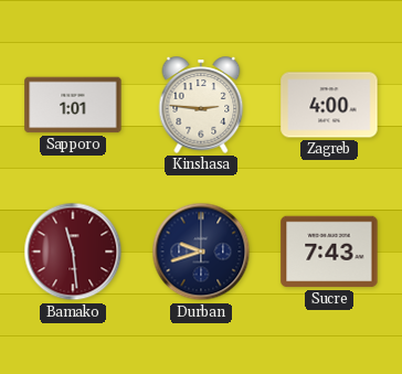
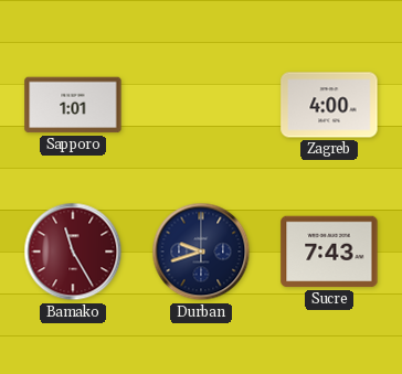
Kinshasa: 2:46 -> none (201, 105)
Bamako: 11:29 -> 11:25 (73, 252)
